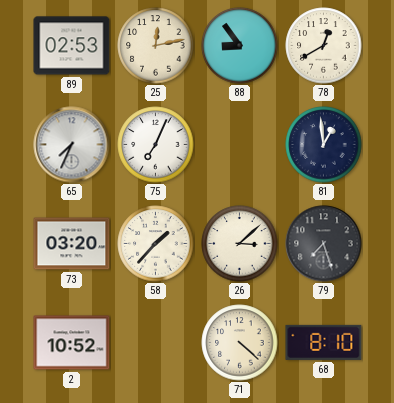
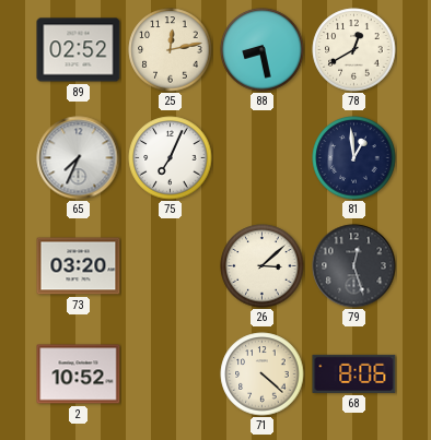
89: 02:53 -> 02:52 (79, 50)
88: 8:54 -> 8:28 (263, 50)
58: 1:37 -> none (156, 244)
79: 7:27 -> 12:27 (354, 266)
68: 8:10 -> 8:06 (354, 373)
